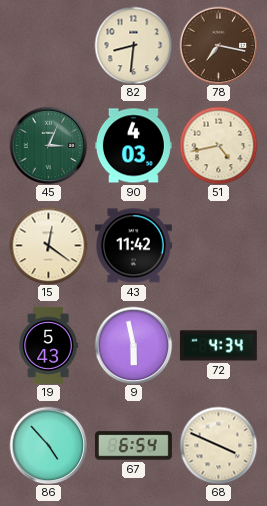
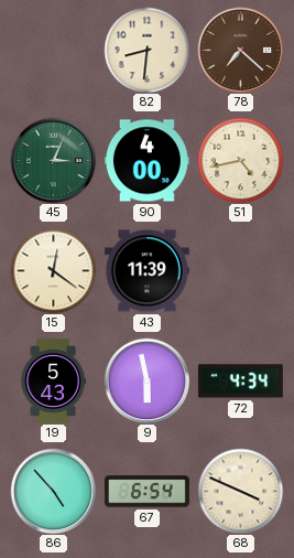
78: 7:17 -> 7:22 (240, 50)
90: 4:03 -> 4:00 (146, 161)
43: 11:42 -> 11:39 (146, 271)
